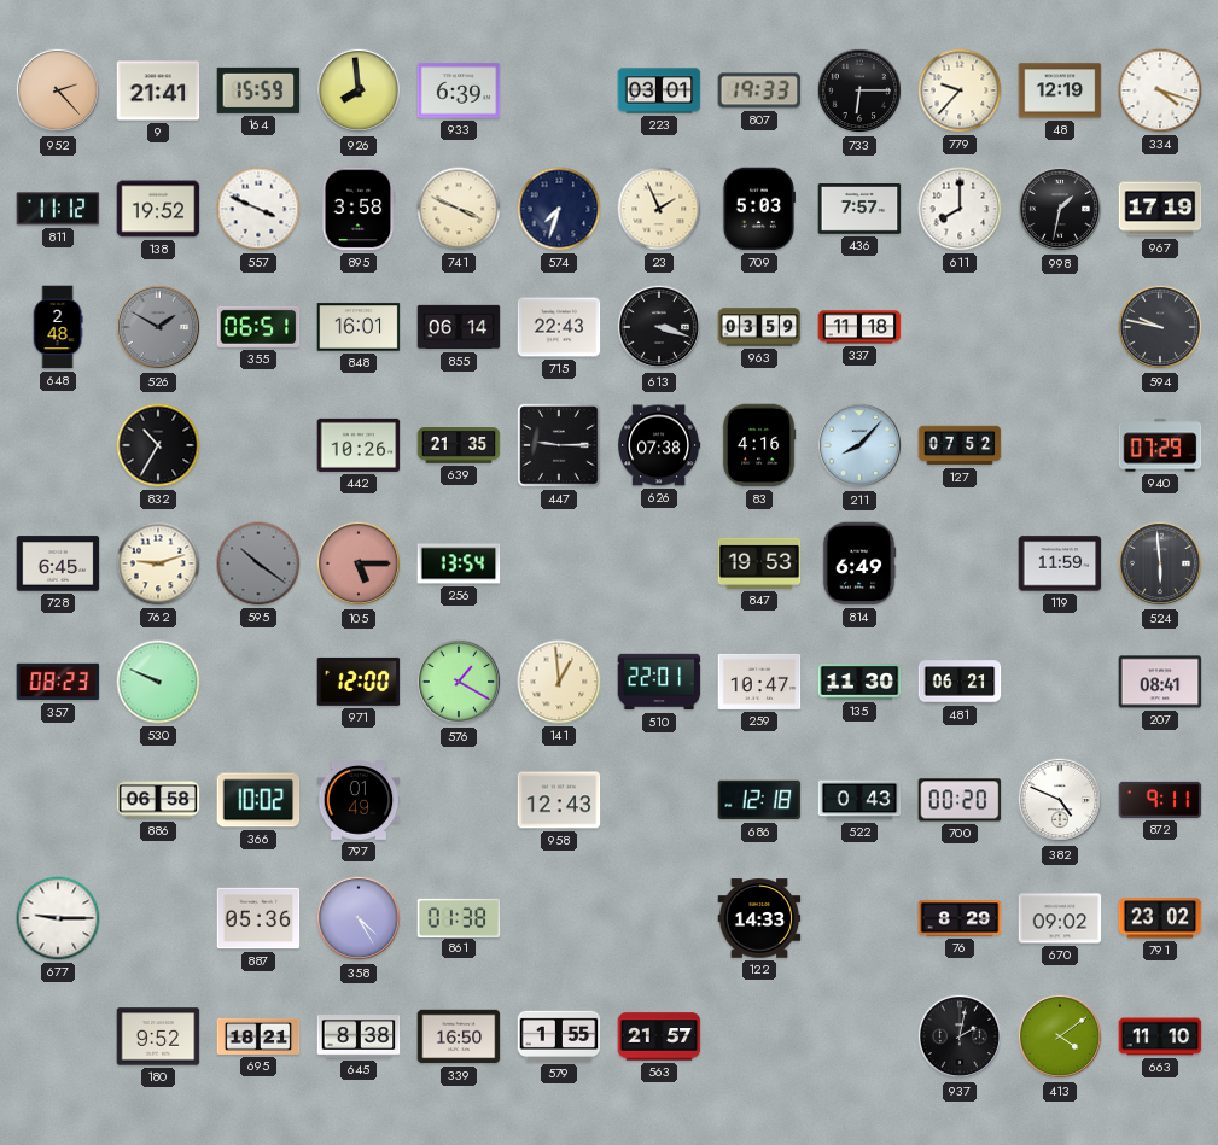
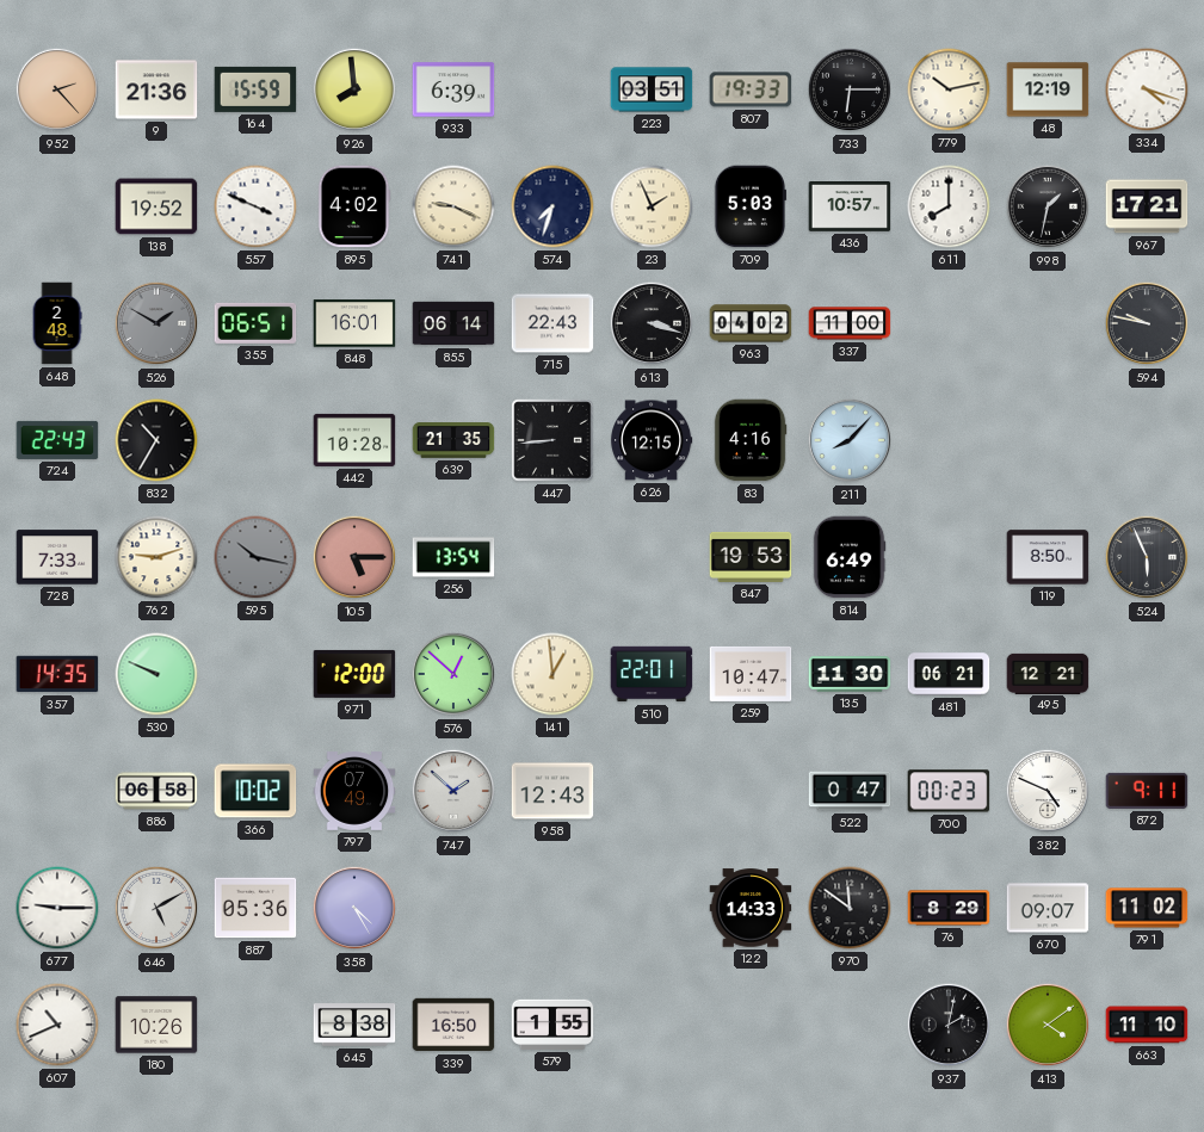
9: 21:41 -> 21:36 (156, 89)
223: 03:01 -> 03:51 (652, 89)
779: 9:37 -> 10:13 (949, 89)
811: 11:12 -> none (58, 209)
895: 3:58 -> 4:02 (354, 206)
741: 3:49 -> 9:19 (453, 206)
436: 7:57 -> 10:57 (850, 208)
967: 17:19 -> 17:21 (1147, 206)
963: 03:59 -> 04:02 (751, 323)
337: 11:18 -> 11:00 (850, 323)
724: none -> 22:43 (57, 440)
442: 10:26 -> 10:28 (354, 440)
447: 9:15 -> 8:44 (552, 440)
626: 07:38 -> 12:15 (653, 440)
127: 07:52 -> none (960, 445)
940: 07:29 -> none (1160, 445)
728: 6:45 -> 7:33 (57, 557)
595: 10:21 -> 10:17 (255, 557)
119: 11:59 -> 8:50 (1048, 557)
524: 5:59 -> 5:56 (1147, 557)
357: 08:23 -> 14:35 (57, 674)
576: 1:20 -> 12:52 (453, 674)
495: none -> 12:21 (1048, 673)
207: 08:41 -> none (1160, 682)
797: 01:49 -> 07:49 (354, 792)
747: none -> 1:52 (453, 791)
686: 12:18 -> none (759, 800)
522: 0:43 -> 0:47 (850, 791)
700: 00:20 -> 00:23 (949, 791)
646: none -> 5:10 (156, 908)
861: 01:38 -> none (459, 917)
970: none -> 11:51 (850, 908)
670: 09:02 -> 09:07 (1048, 908)
791: 23:02 -> 11:02 (1147, 908)
607: none -> 10:41 (57, 1025)
180: 9:52 -> 10:26 (156, 1025)
695: 18:21 -> none (258, 1036)
563: 21:57 -> none (659, 1036)
